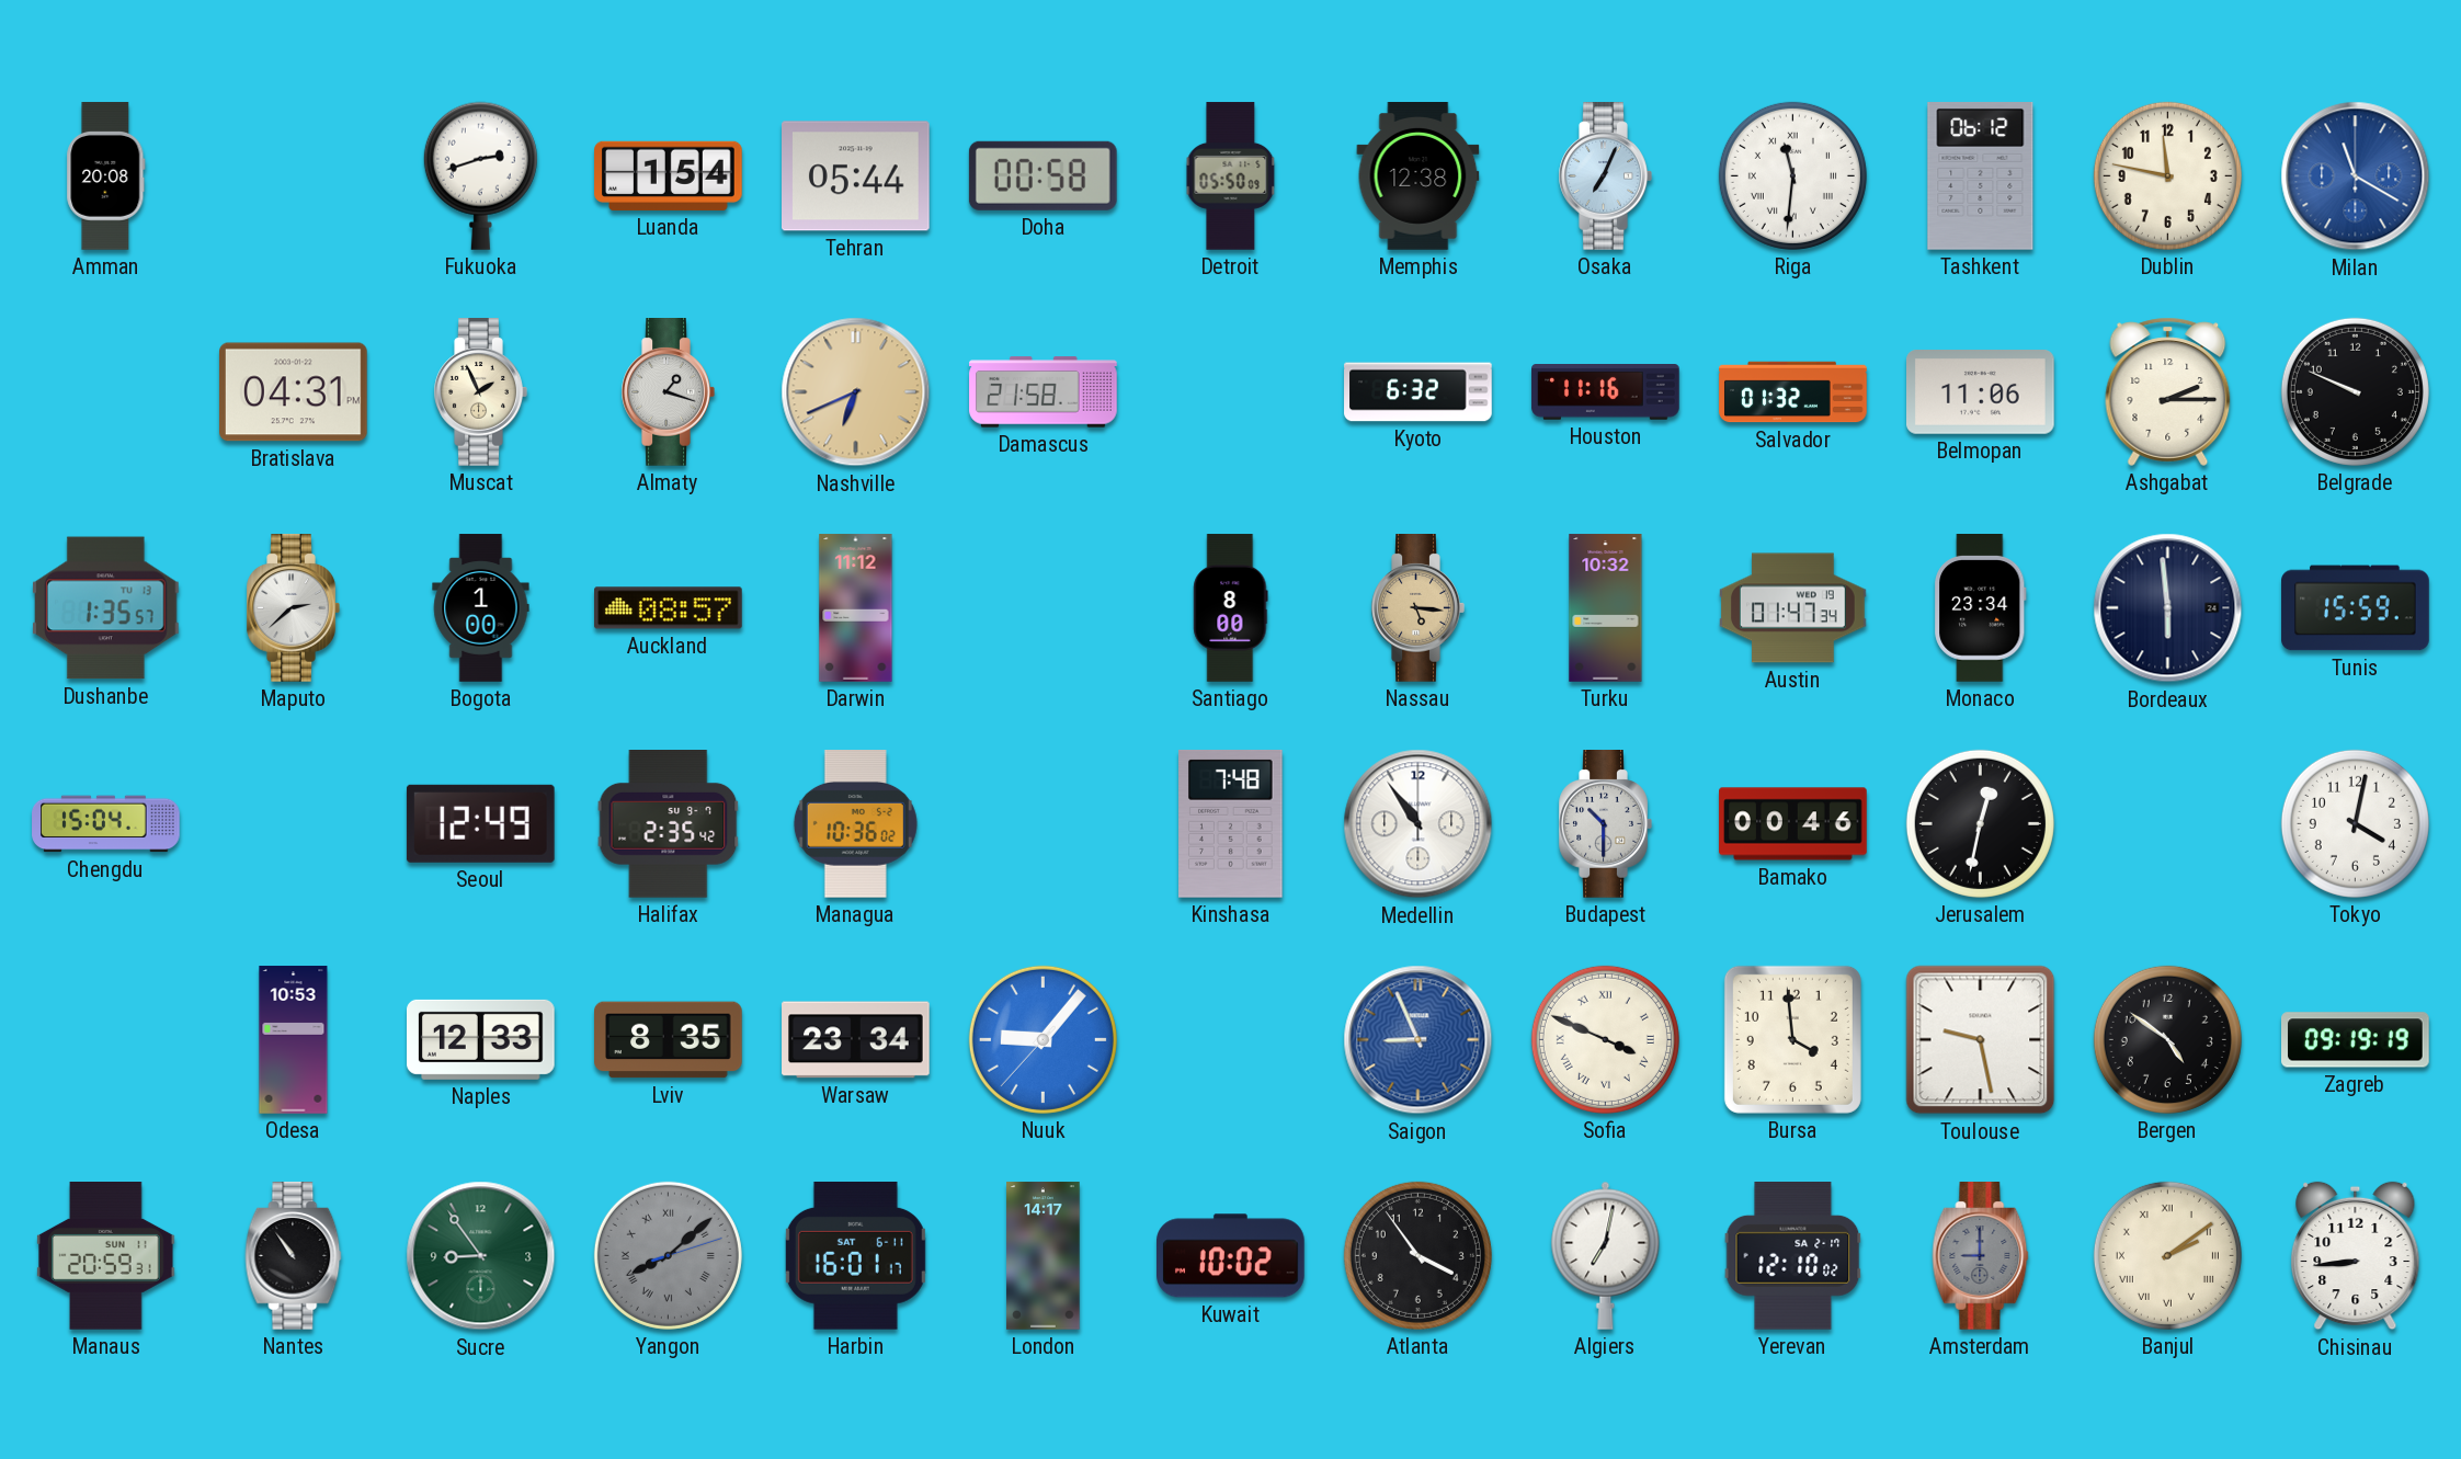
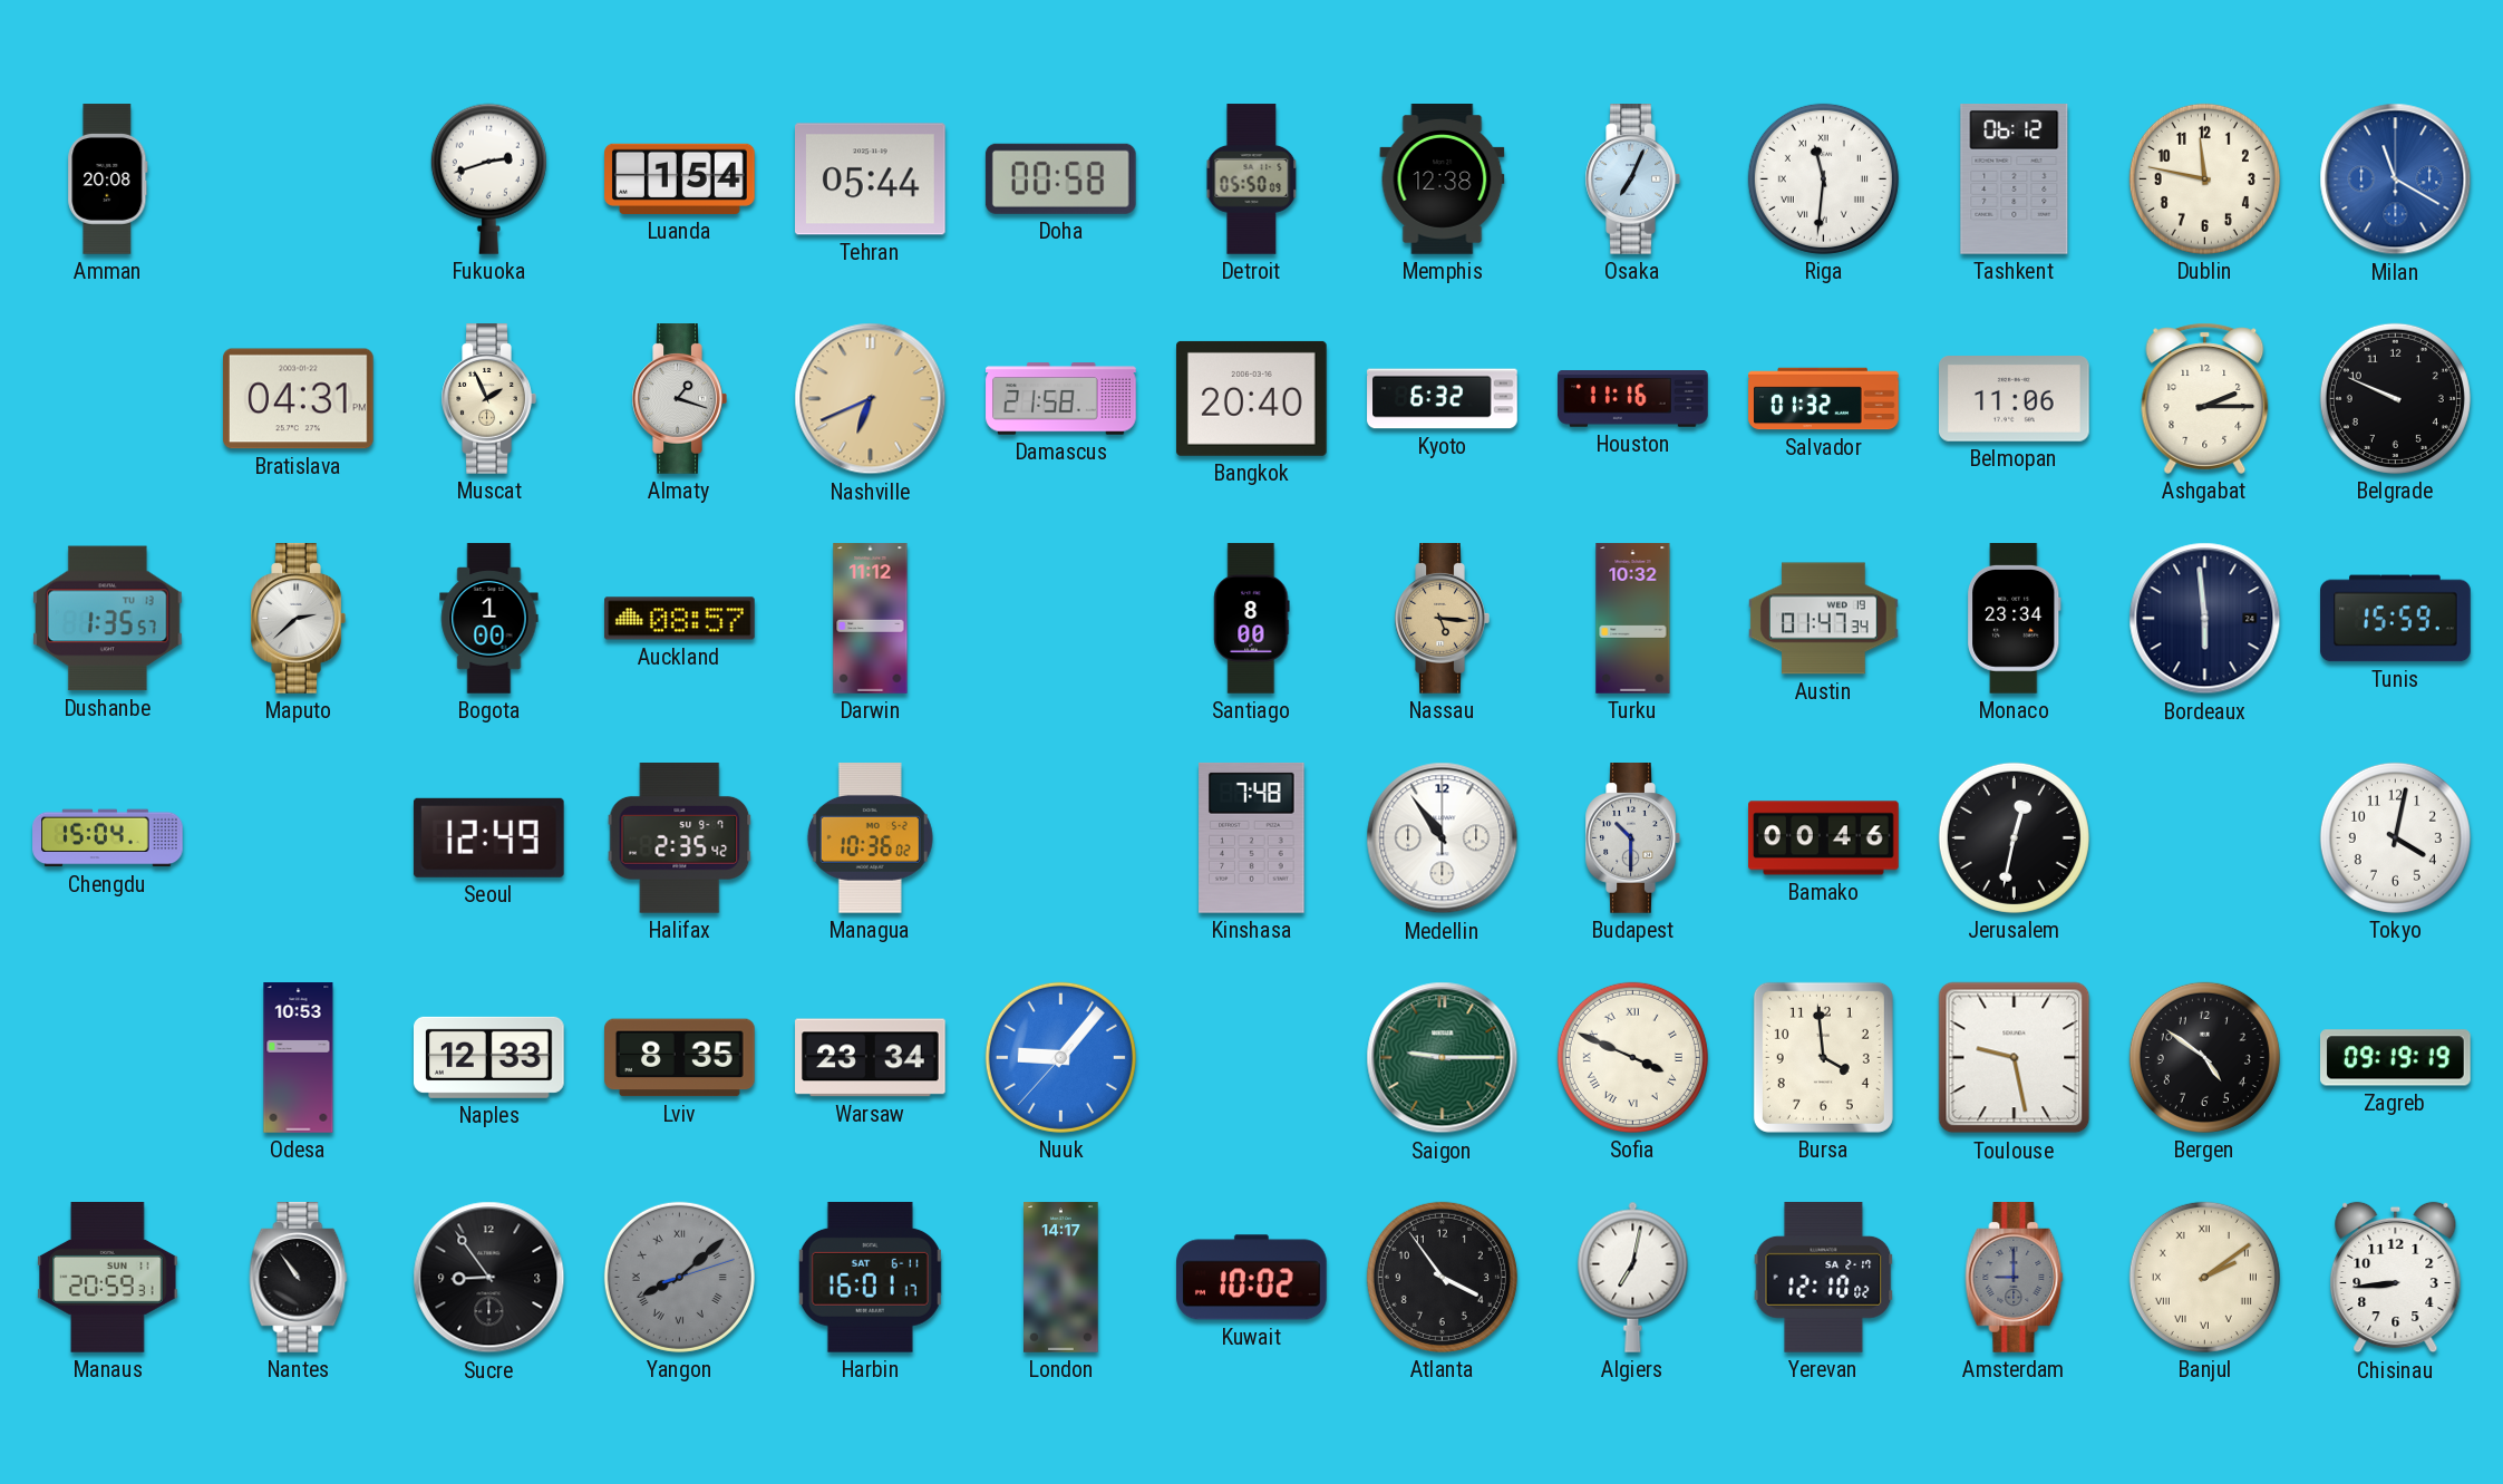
Bangkok: none -> 20:40 (1252, 398)
Saigon: 8:56 -> 9:15 (1443, 1058)
Saigon dial: blue -> green (1443, 1058)
Sucre dial: green -> black (489, 1278)
